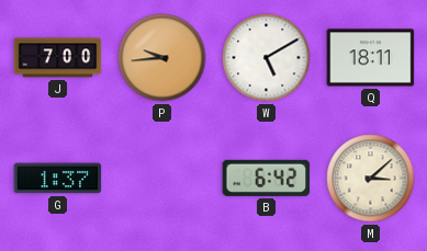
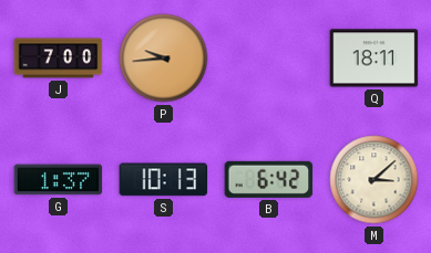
W: 5:10 -> none (267, 58)
S: none -> 10:13 (164, 180)
